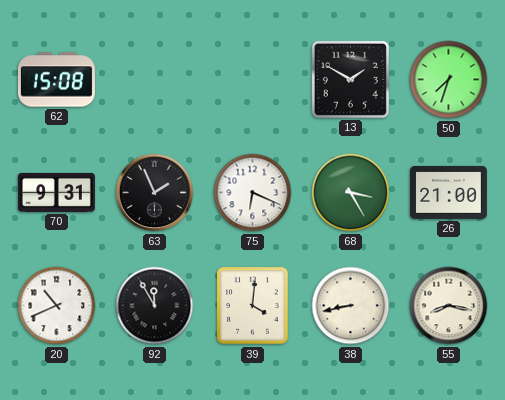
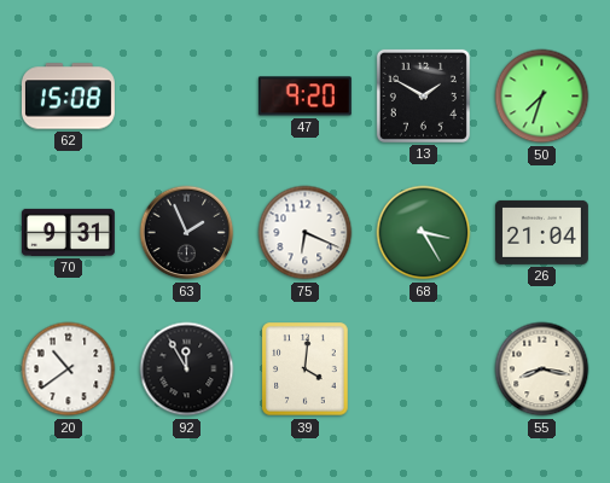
47: none -> 9:20 (304, 97)
26: 21:00 -> 21:04 (541, 232)
20: 10:41 -> 10:39 (69, 369)
38: 8:43 -> none (351, 306)
